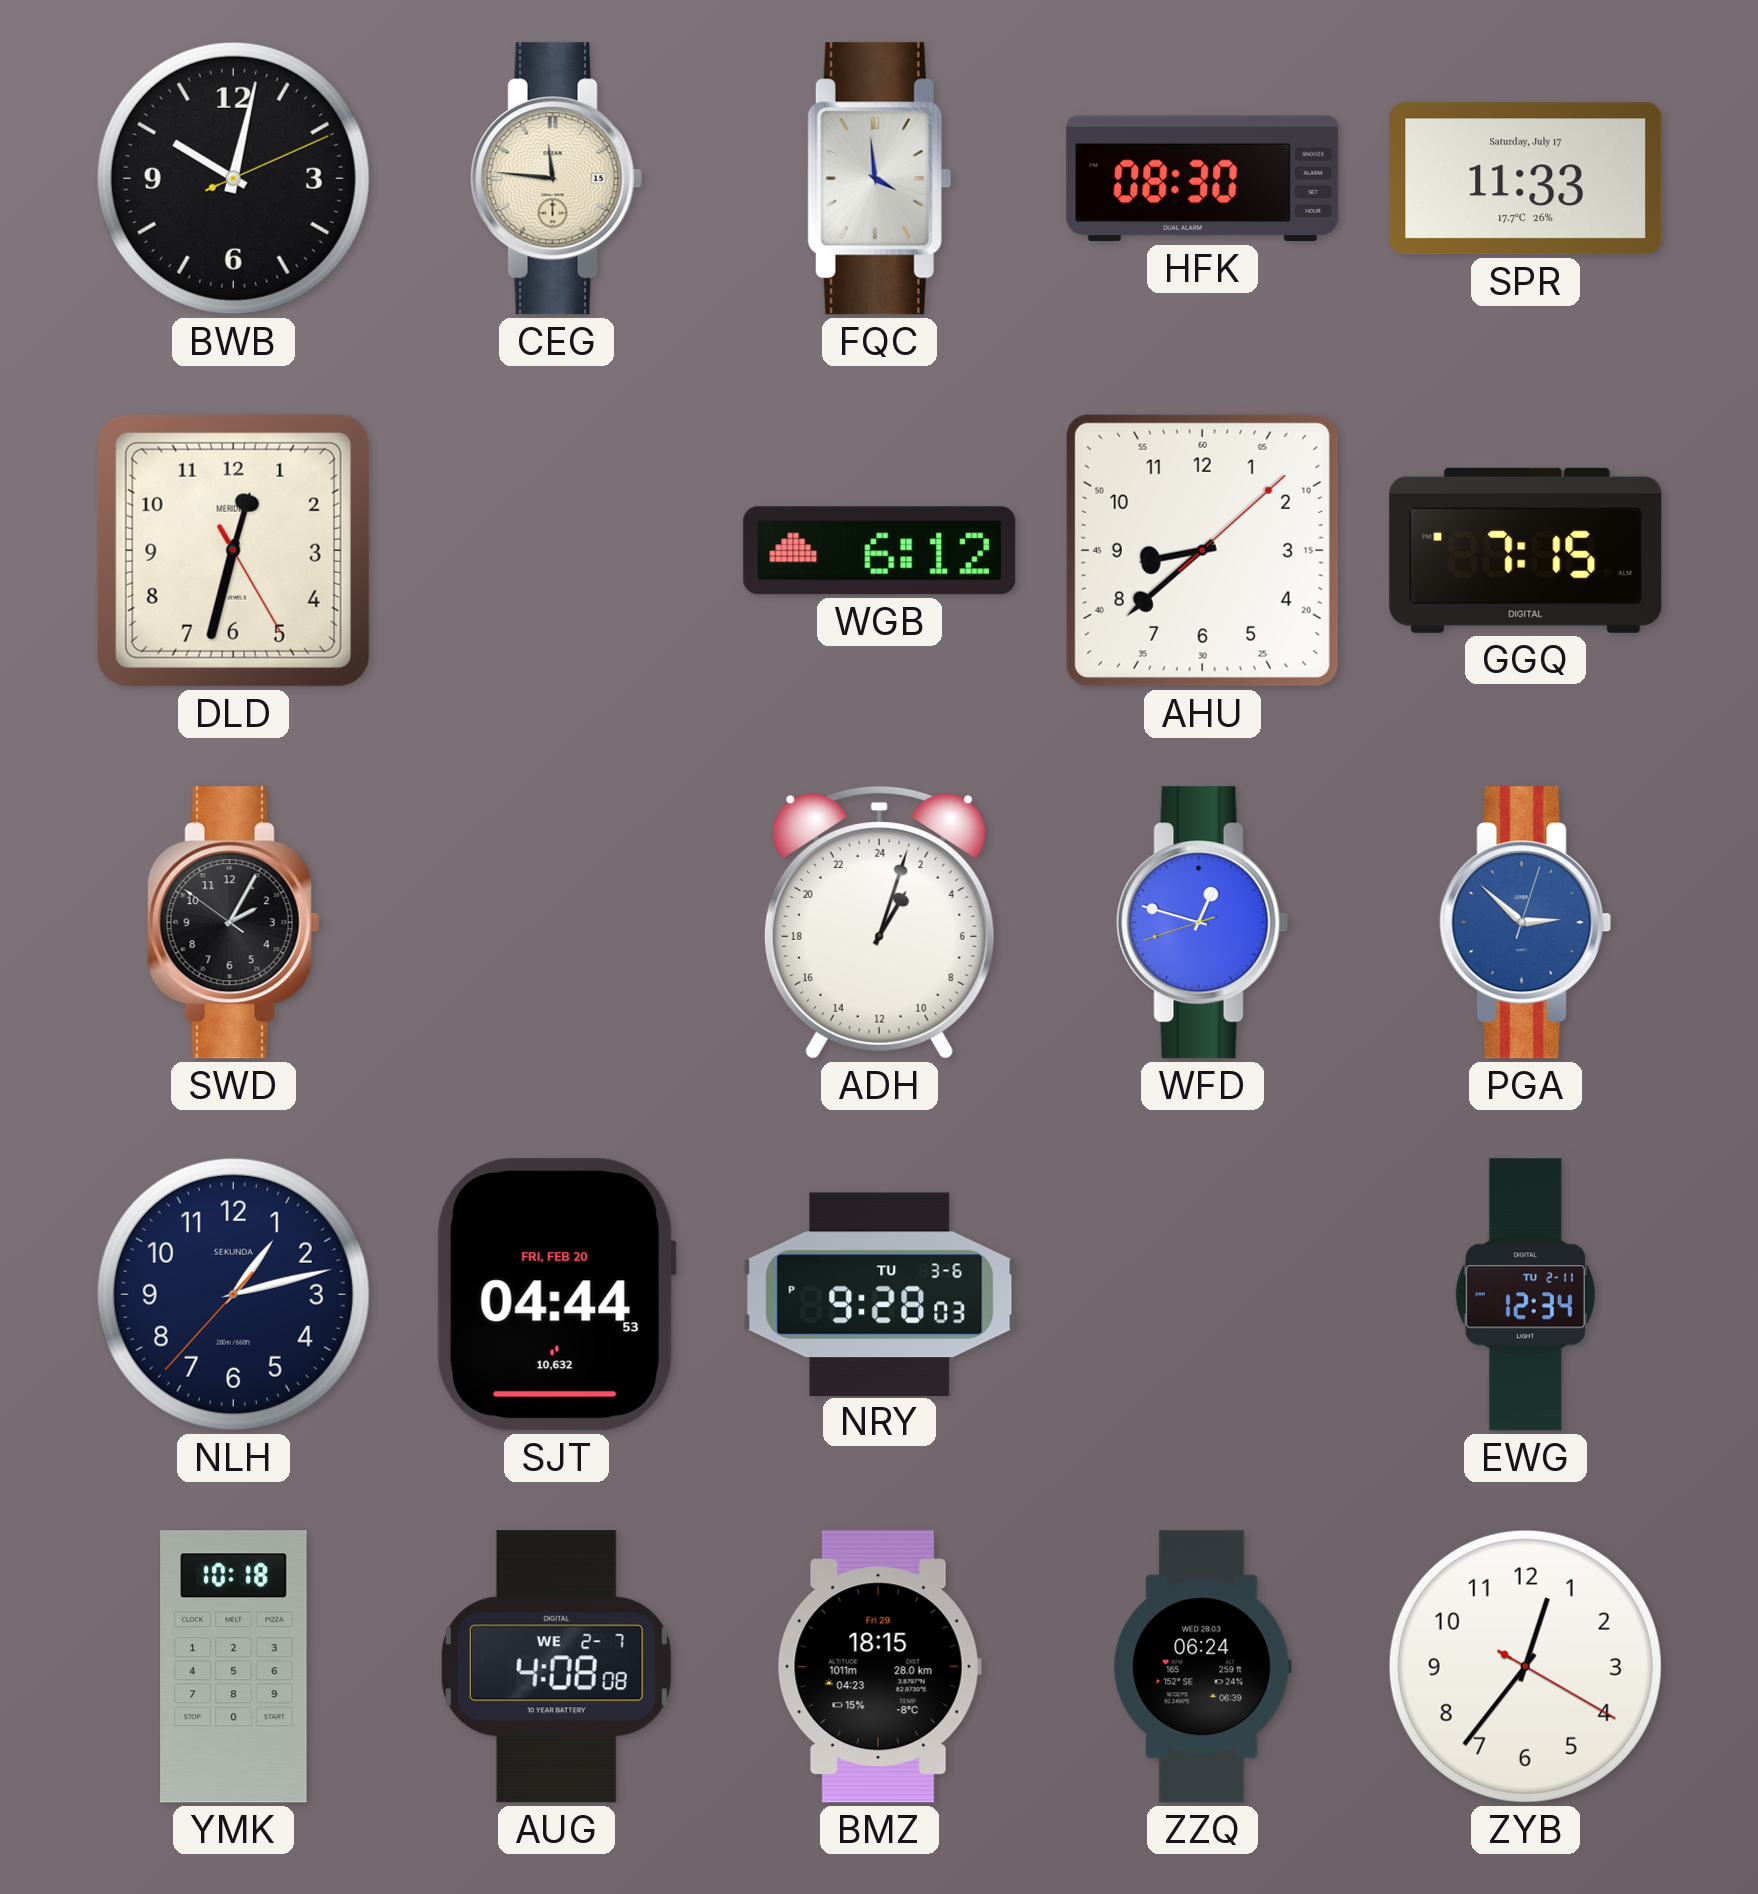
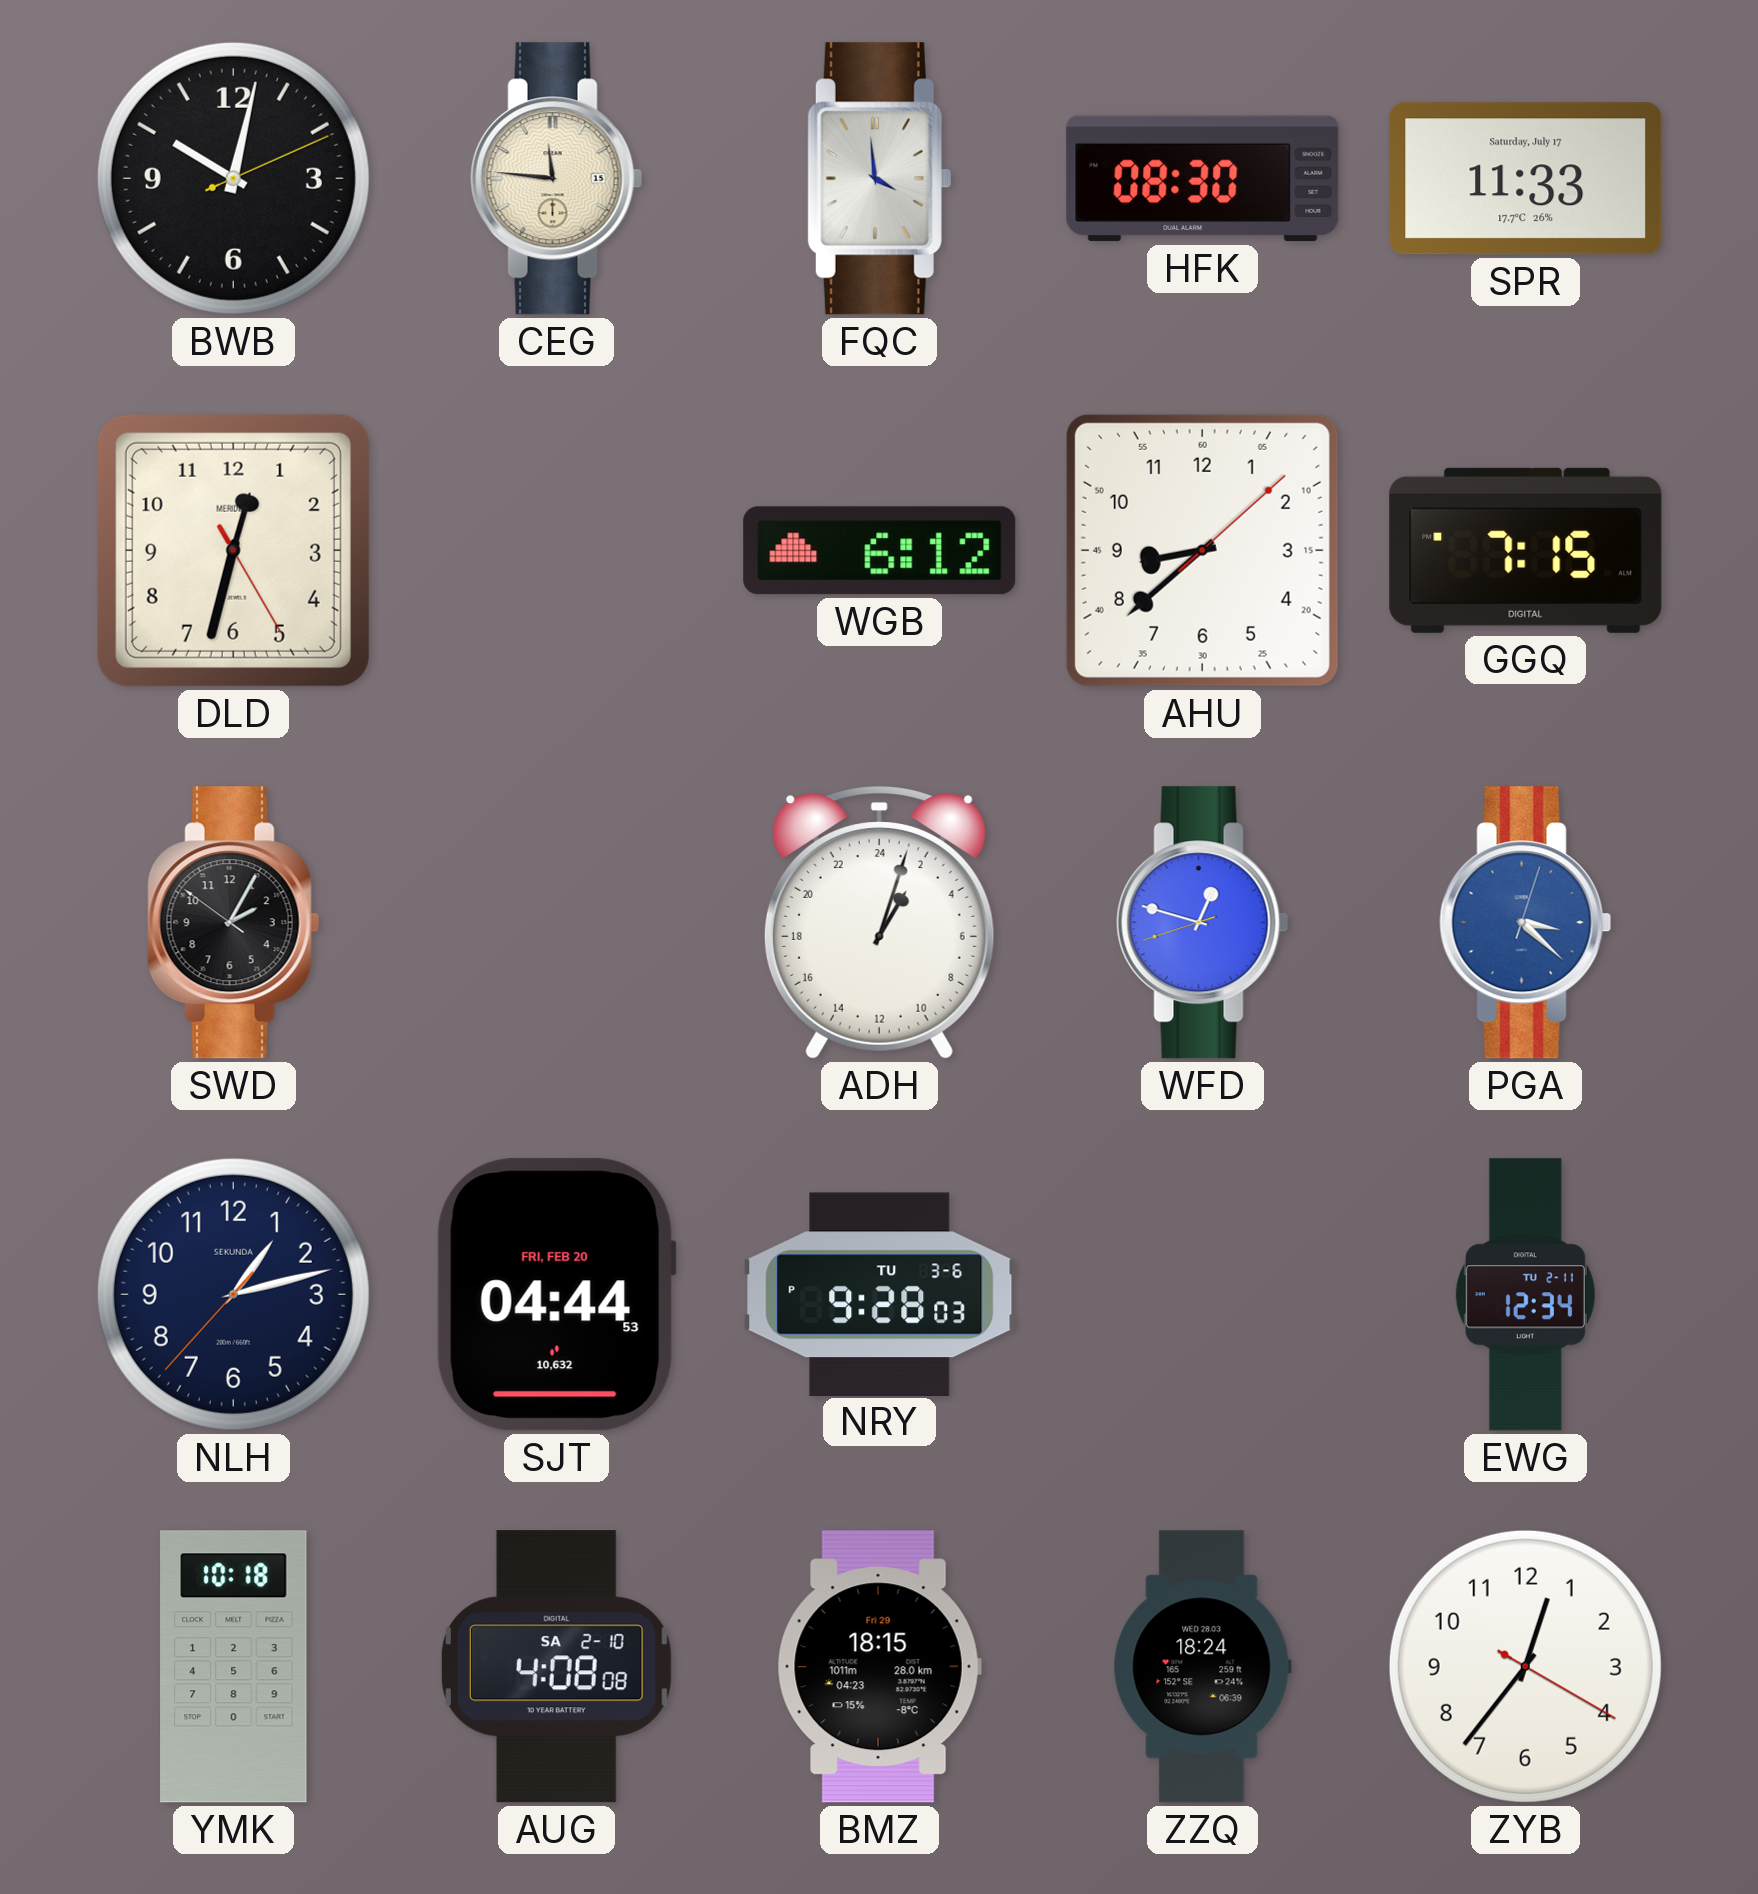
PGA: 2:52 -> 3:22 (1526, 923)
AUG date: WE 2-7 -> SA 2-10 (556, 1667)
ZZQ: 06:24 -> 18:24 (1202, 1667)
